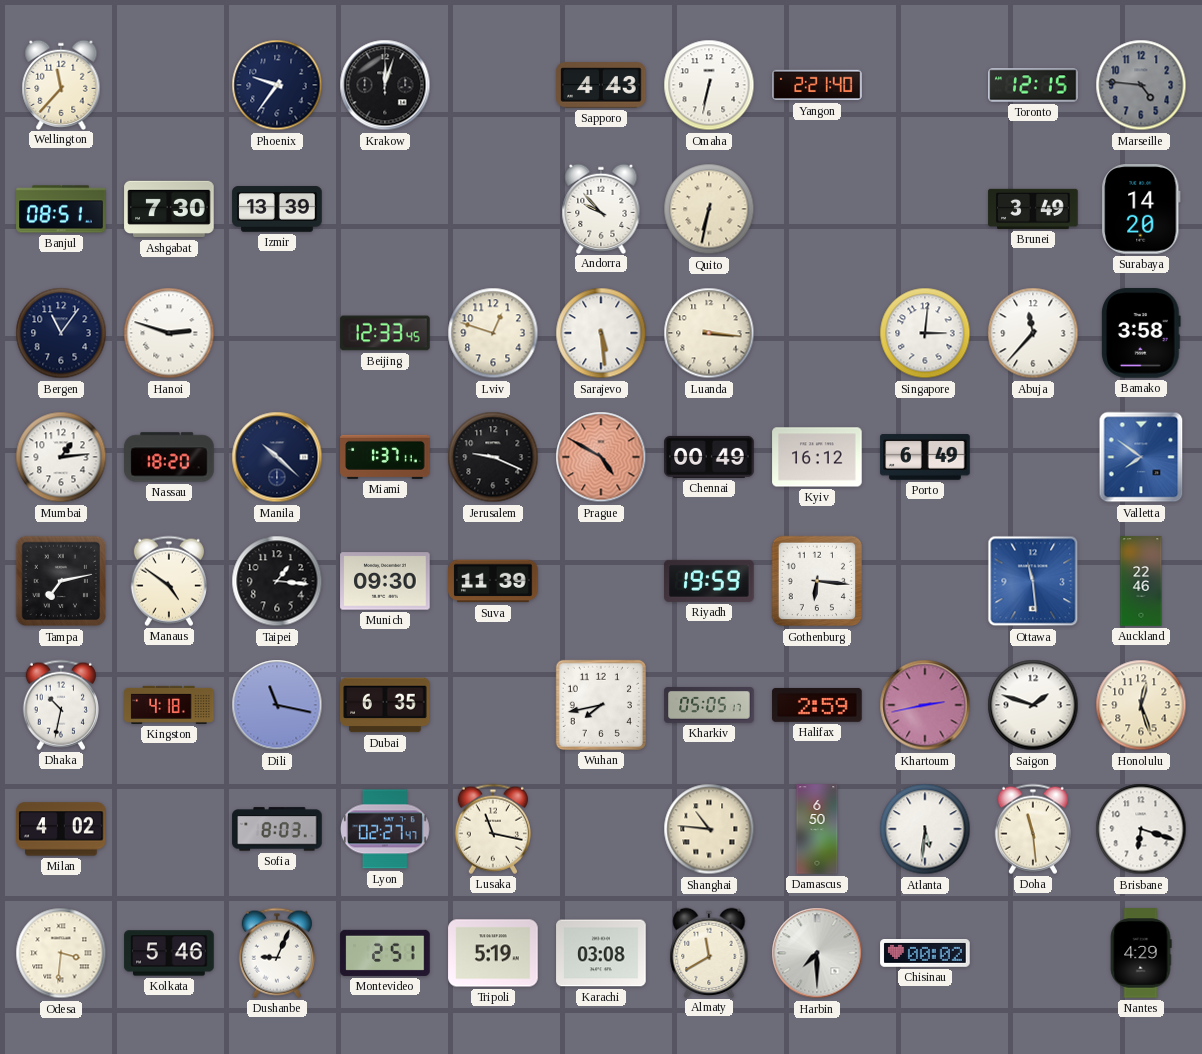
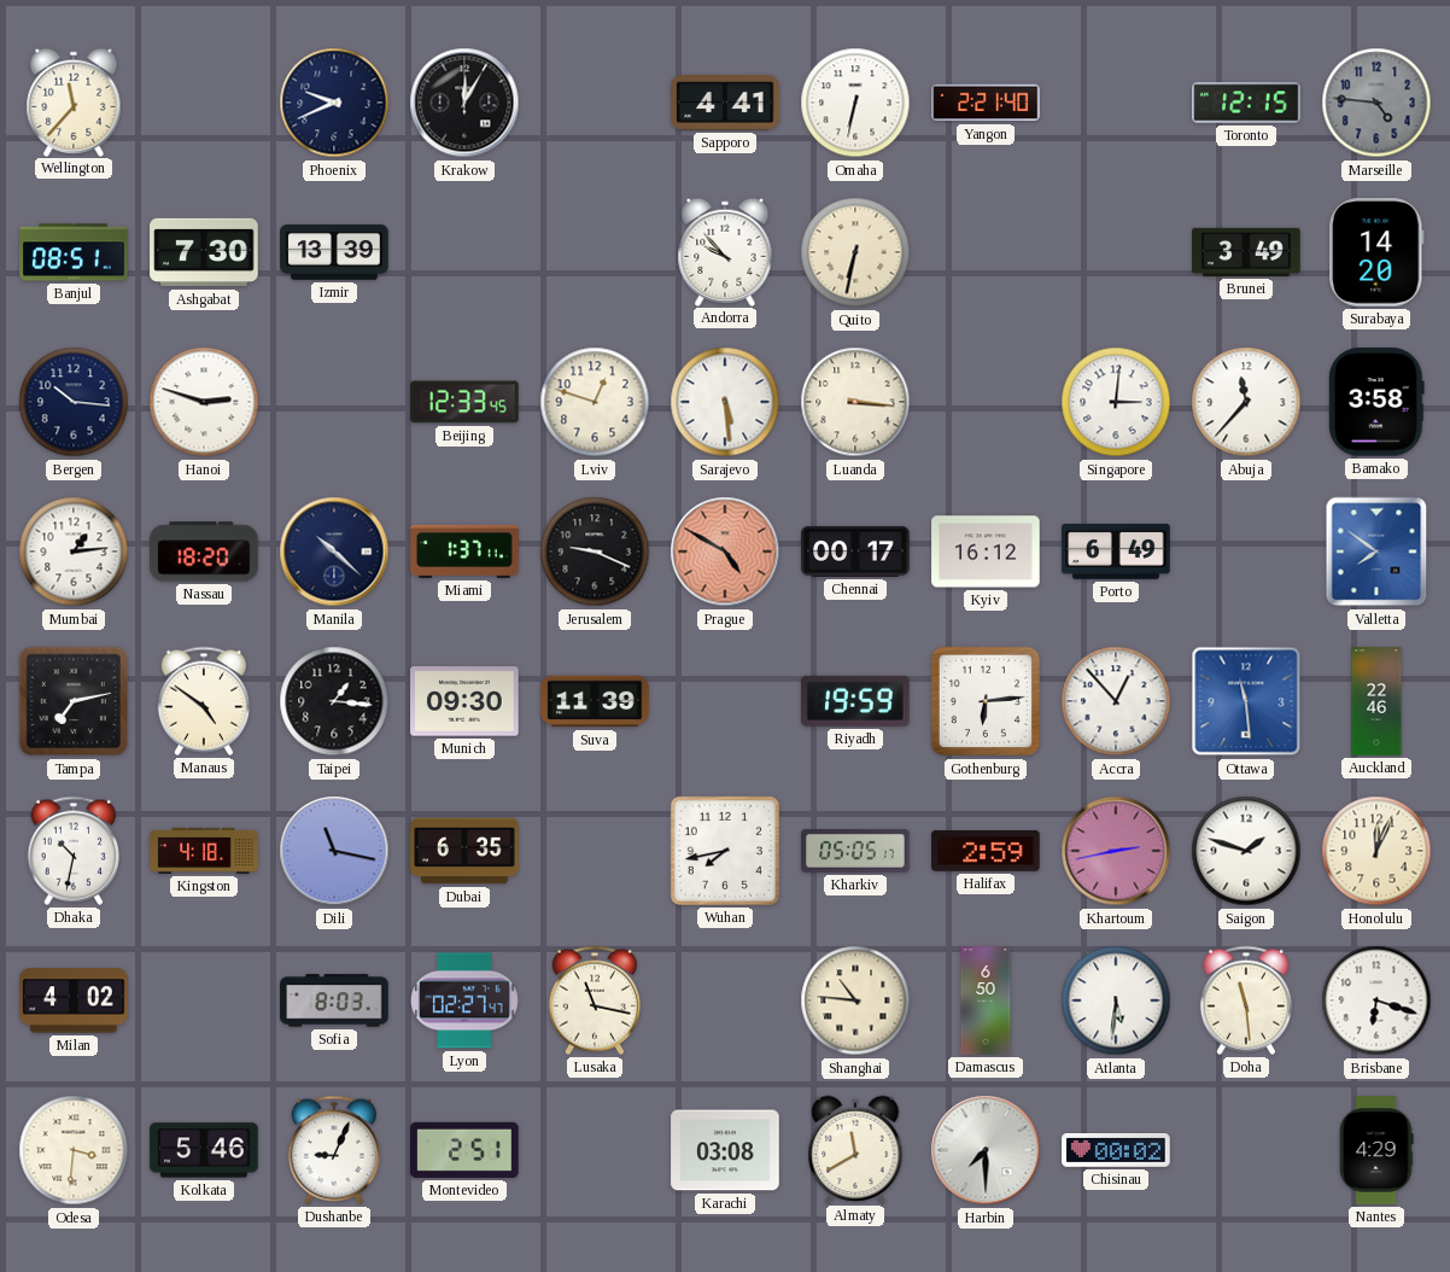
Phoenix: 9:36 -> 9:41 (334, 103)
Krakow: 12:03 -> 12:05 (464, 103)
Sapporo: 4:43 -> 4:41 (725, 103)
Bergen: 11:06 -> 10:16 (74, 402)
Chennai: 00:49 -> 00:17 (855, 552)
Gothenburg: 6:16 -> 6:14 (986, 701)
Accra: none -> 12:53 (1116, 701)
Honolulu: 12:27 -> 12:04 (1376, 851)
Tripoli: 5:19 -> none (493, 953)
